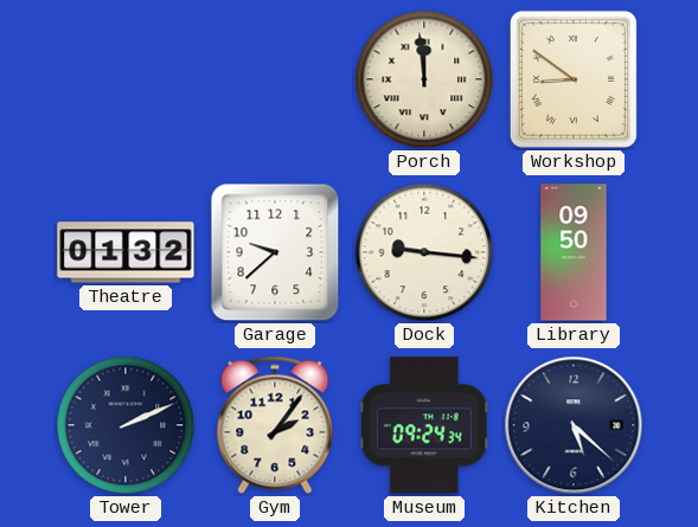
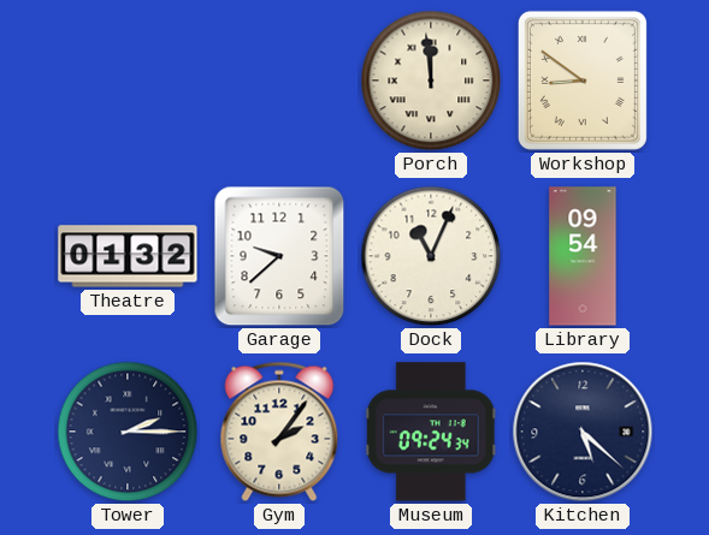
Dock: 9:16 -> 11:04 (431, 256)
Library: 09:50 -> 09:54 (583, 256)
Tower: 2:11 -> 2:15 (128, 432)
